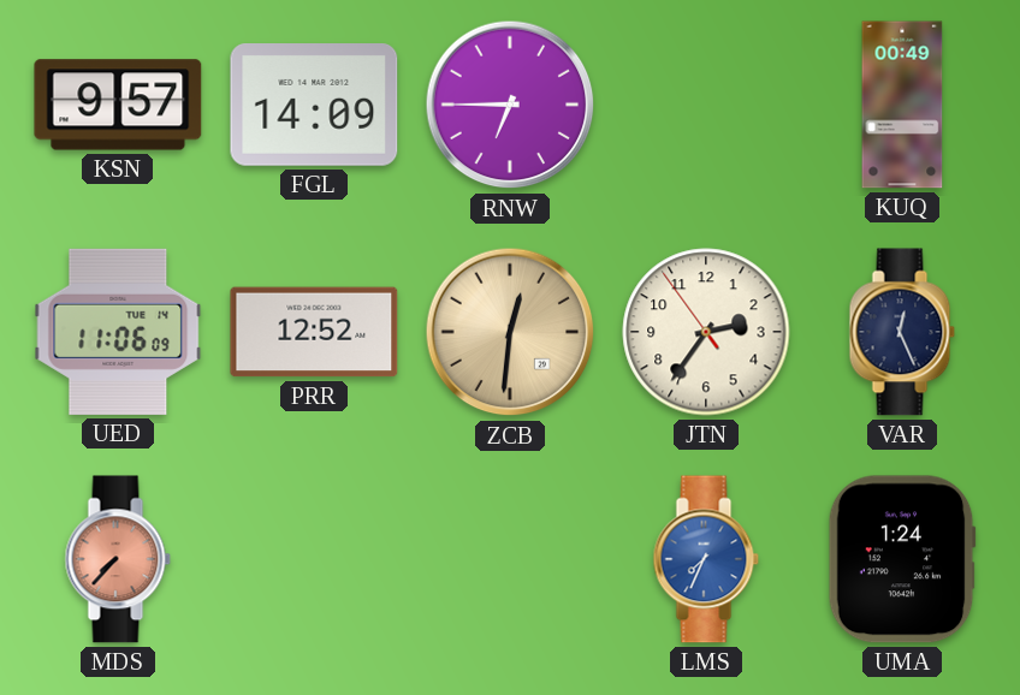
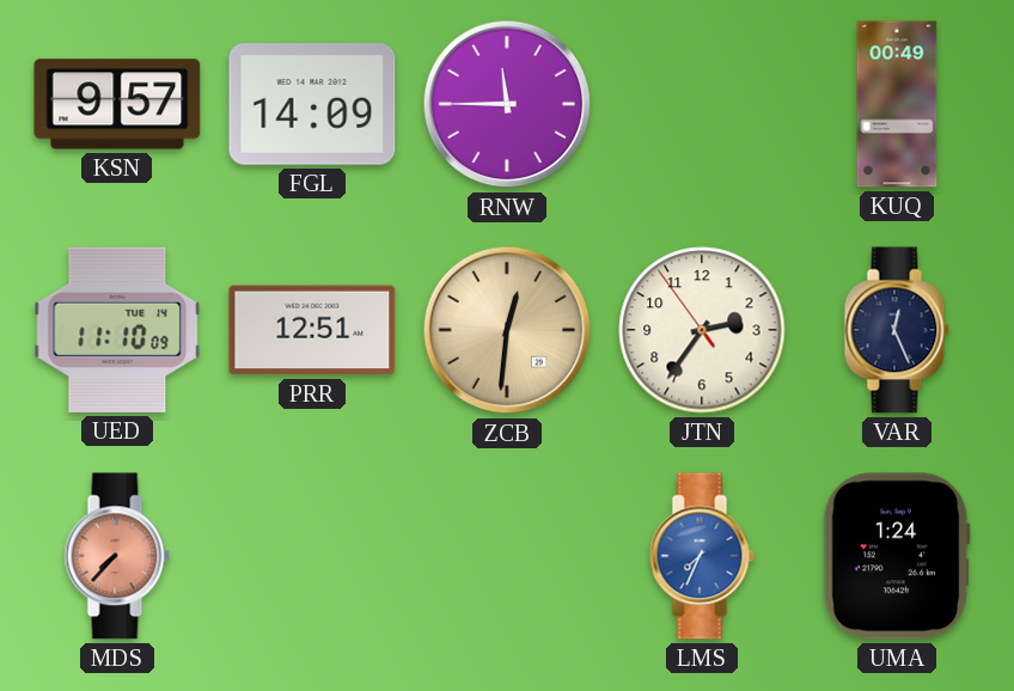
RNW: 6:45 -> 11:45 (507, 104)
UED: 11:06 -> 11:10 (117, 330)
PRR: 12:52 -> 12:51 (312, 330)
